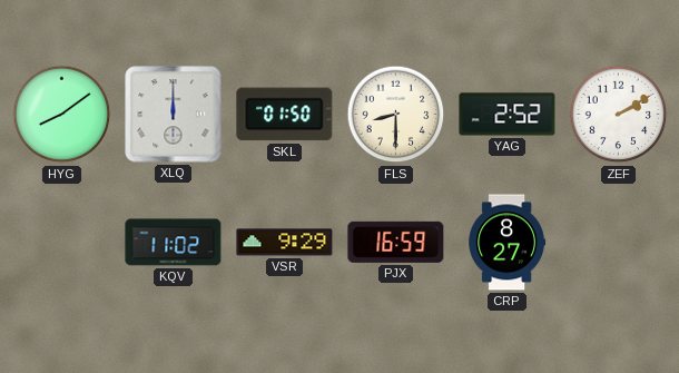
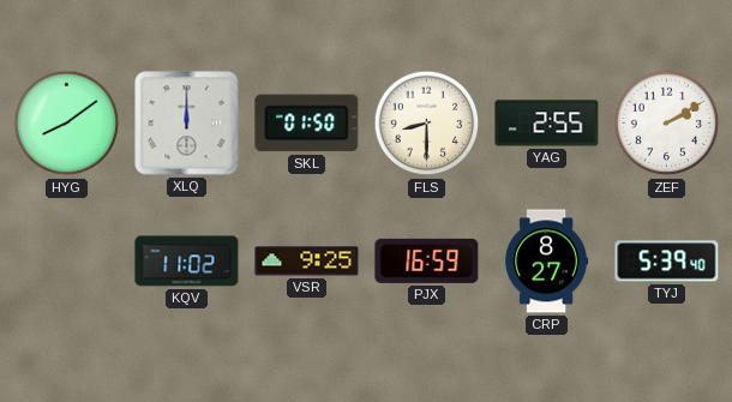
YAG: 2:52 -> 2:55 (547, 124)
VSR: 9:29 -> 9:25 (307, 262)
TYJ: none -> 5:39 (667, 262)
